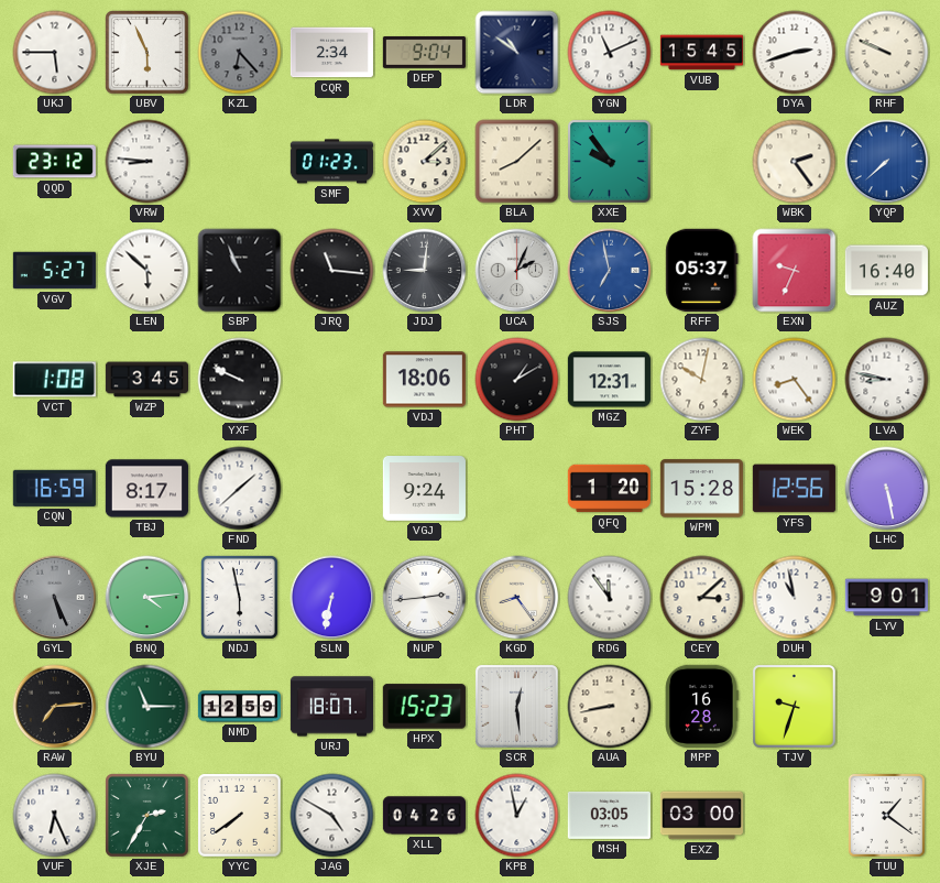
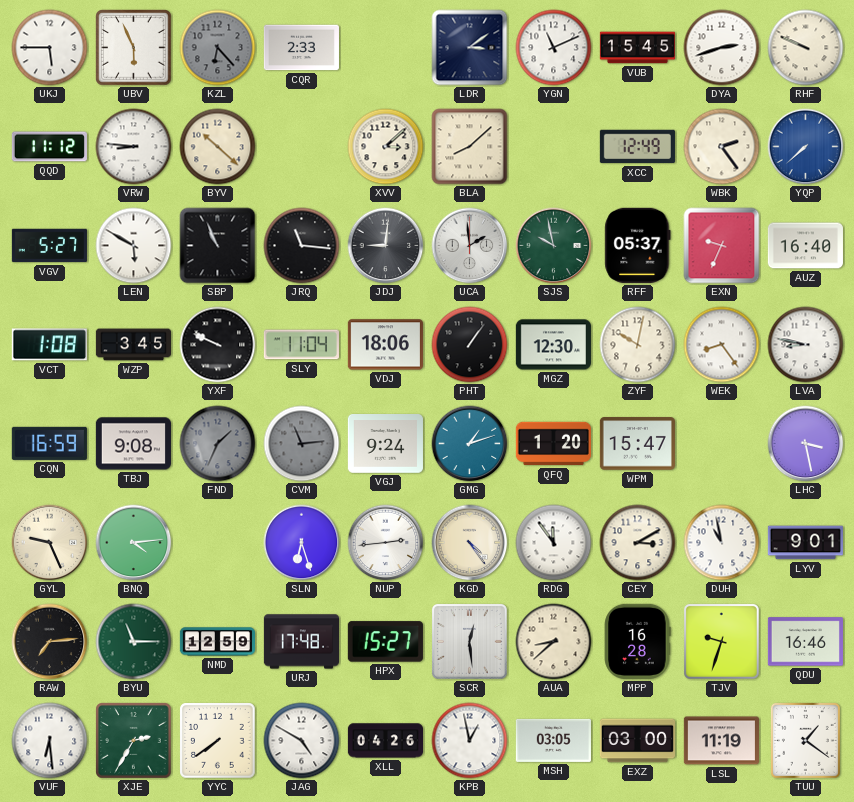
CQR: 2:34 -> 2:33 (301, 48)
DEP: 9:04 -> none (424, 53)
LDR: 10:51 -> 3:09 (470, 48)
QQD: 23:12 -> 11:12 (49, 147)
BYV: none -> 10:22 (218, 147)
SMF: 01:23 -> none (331, 162)
XXE: 9:54 -> none (609, 161)
XCC: none -> 12:49 (637, 147)
LEN: 5:52 -> 5:50 (134, 246)
UCA: 2:04 -> 1:59 (470, 246)
SJS: 6:58 -> 9:58 (554, 246)
SJS dial: blue -> green (554, 246)
SLY: none -> 11:04 (301, 345)
PHT: 1:10 -> 1:06 (470, 345)
MGZ: 12:31 -> 12:30 (553, 345)
TBJ: 8:17 -> 9:08 (133, 444)
FND: 1:38 -> 1:34 (218, 444)
FND dial: white -> grey (218, 444)
CVM: none -> 11:14 (302, 444)
GMG: none -> 1:12 (470, 444)
WPM: 15:28 -> 15:47 (637, 444)
YFS: 12:56 -> none (794, 489)
LHC: 5:28 -> 3:28 (806, 444)
GYL: 5:26 -> 9:26 (50, 543)
GYL dial: grey -> cream (50, 543)
NDJ: 5:58 -> none (239, 597)
SLN: 6:32 -> 6:27 (302, 543)
KGD: 8:24 -> 4:24 (470, 543)
CEY: 3:08 -> 3:10 (638, 543)
URJ: 18:07 -> 17:48 (301, 642)
HPX: 15:23 -> 15:27 (385, 642)
AUA: 8:43 -> 8:38 (554, 642)
QDU: none -> 16:46 (805, 642)
VUF: 6:26 -> 6:29 (50, 741)
LSL: none -> 11:19 (721, 741)
